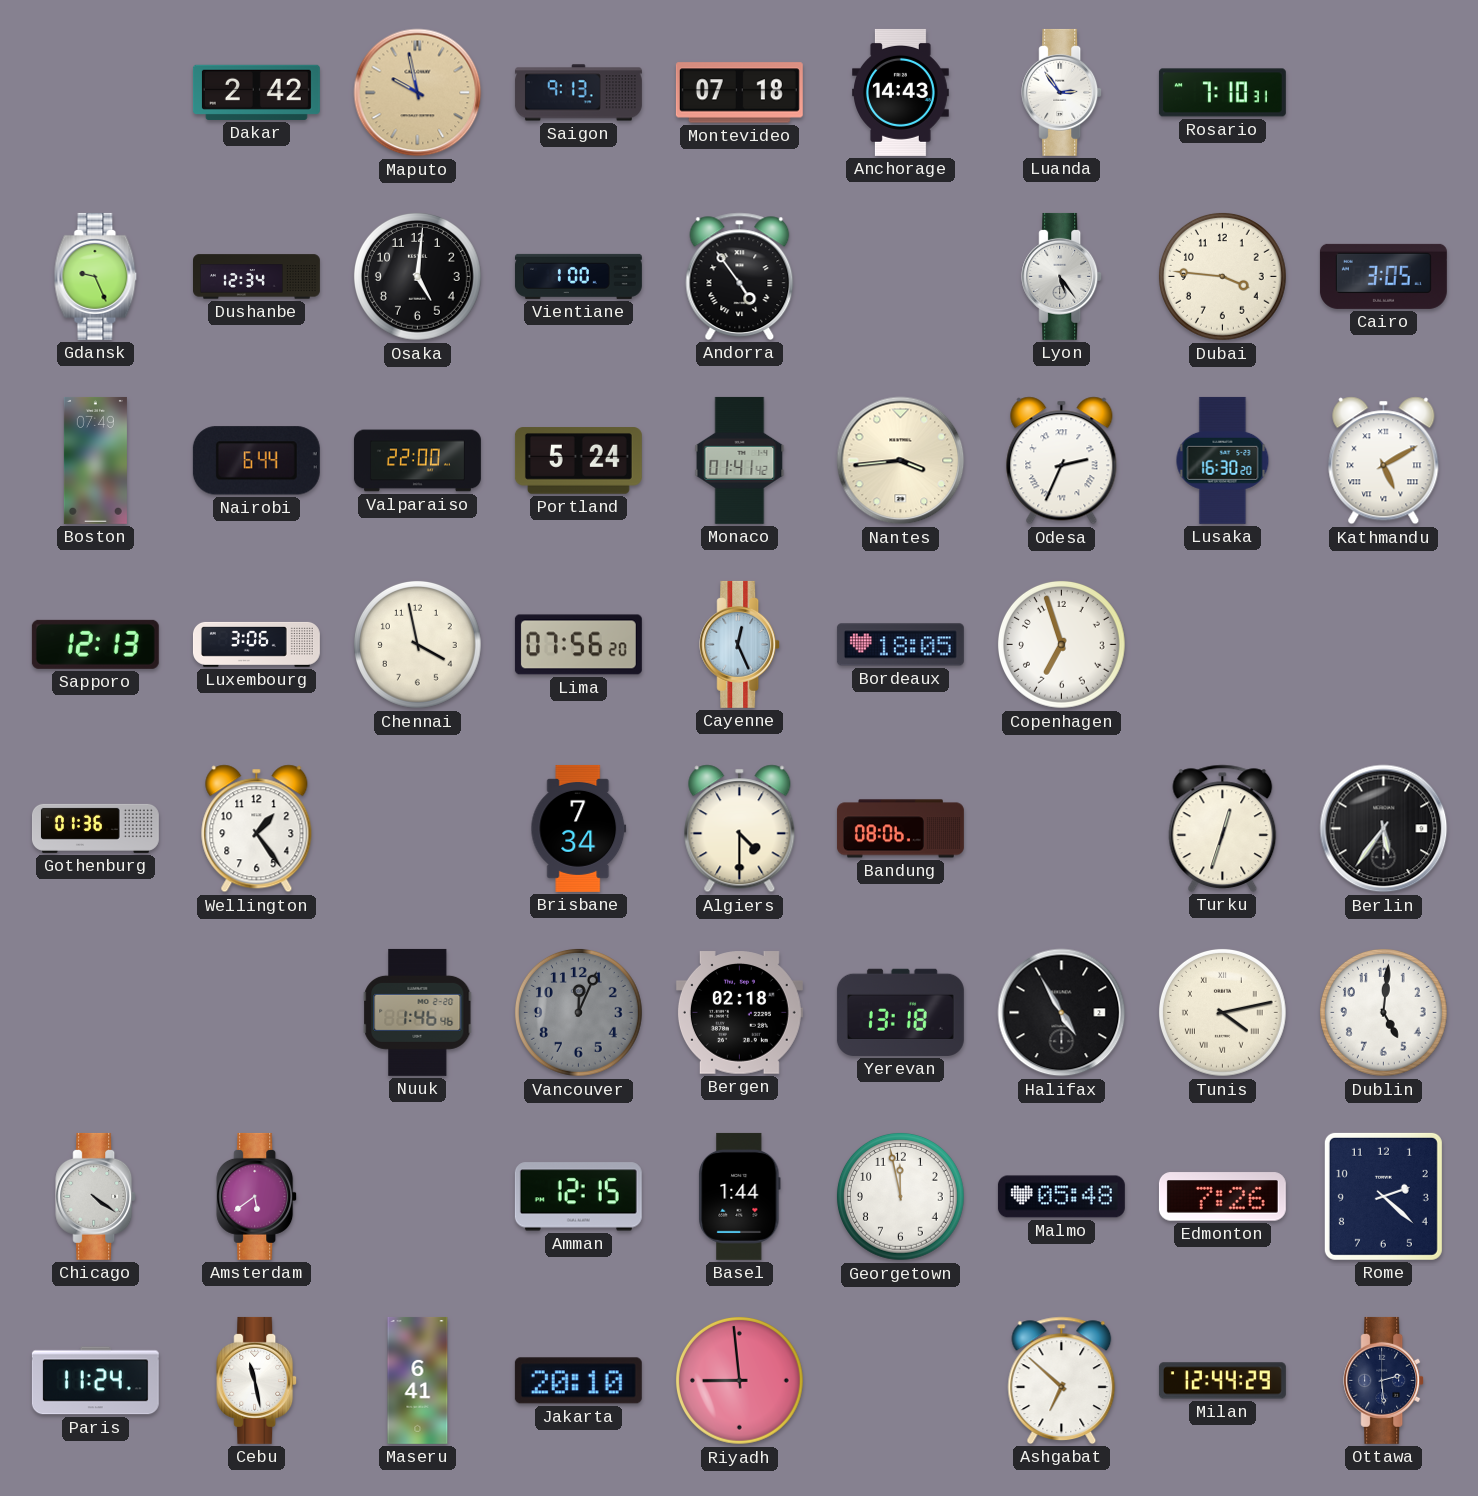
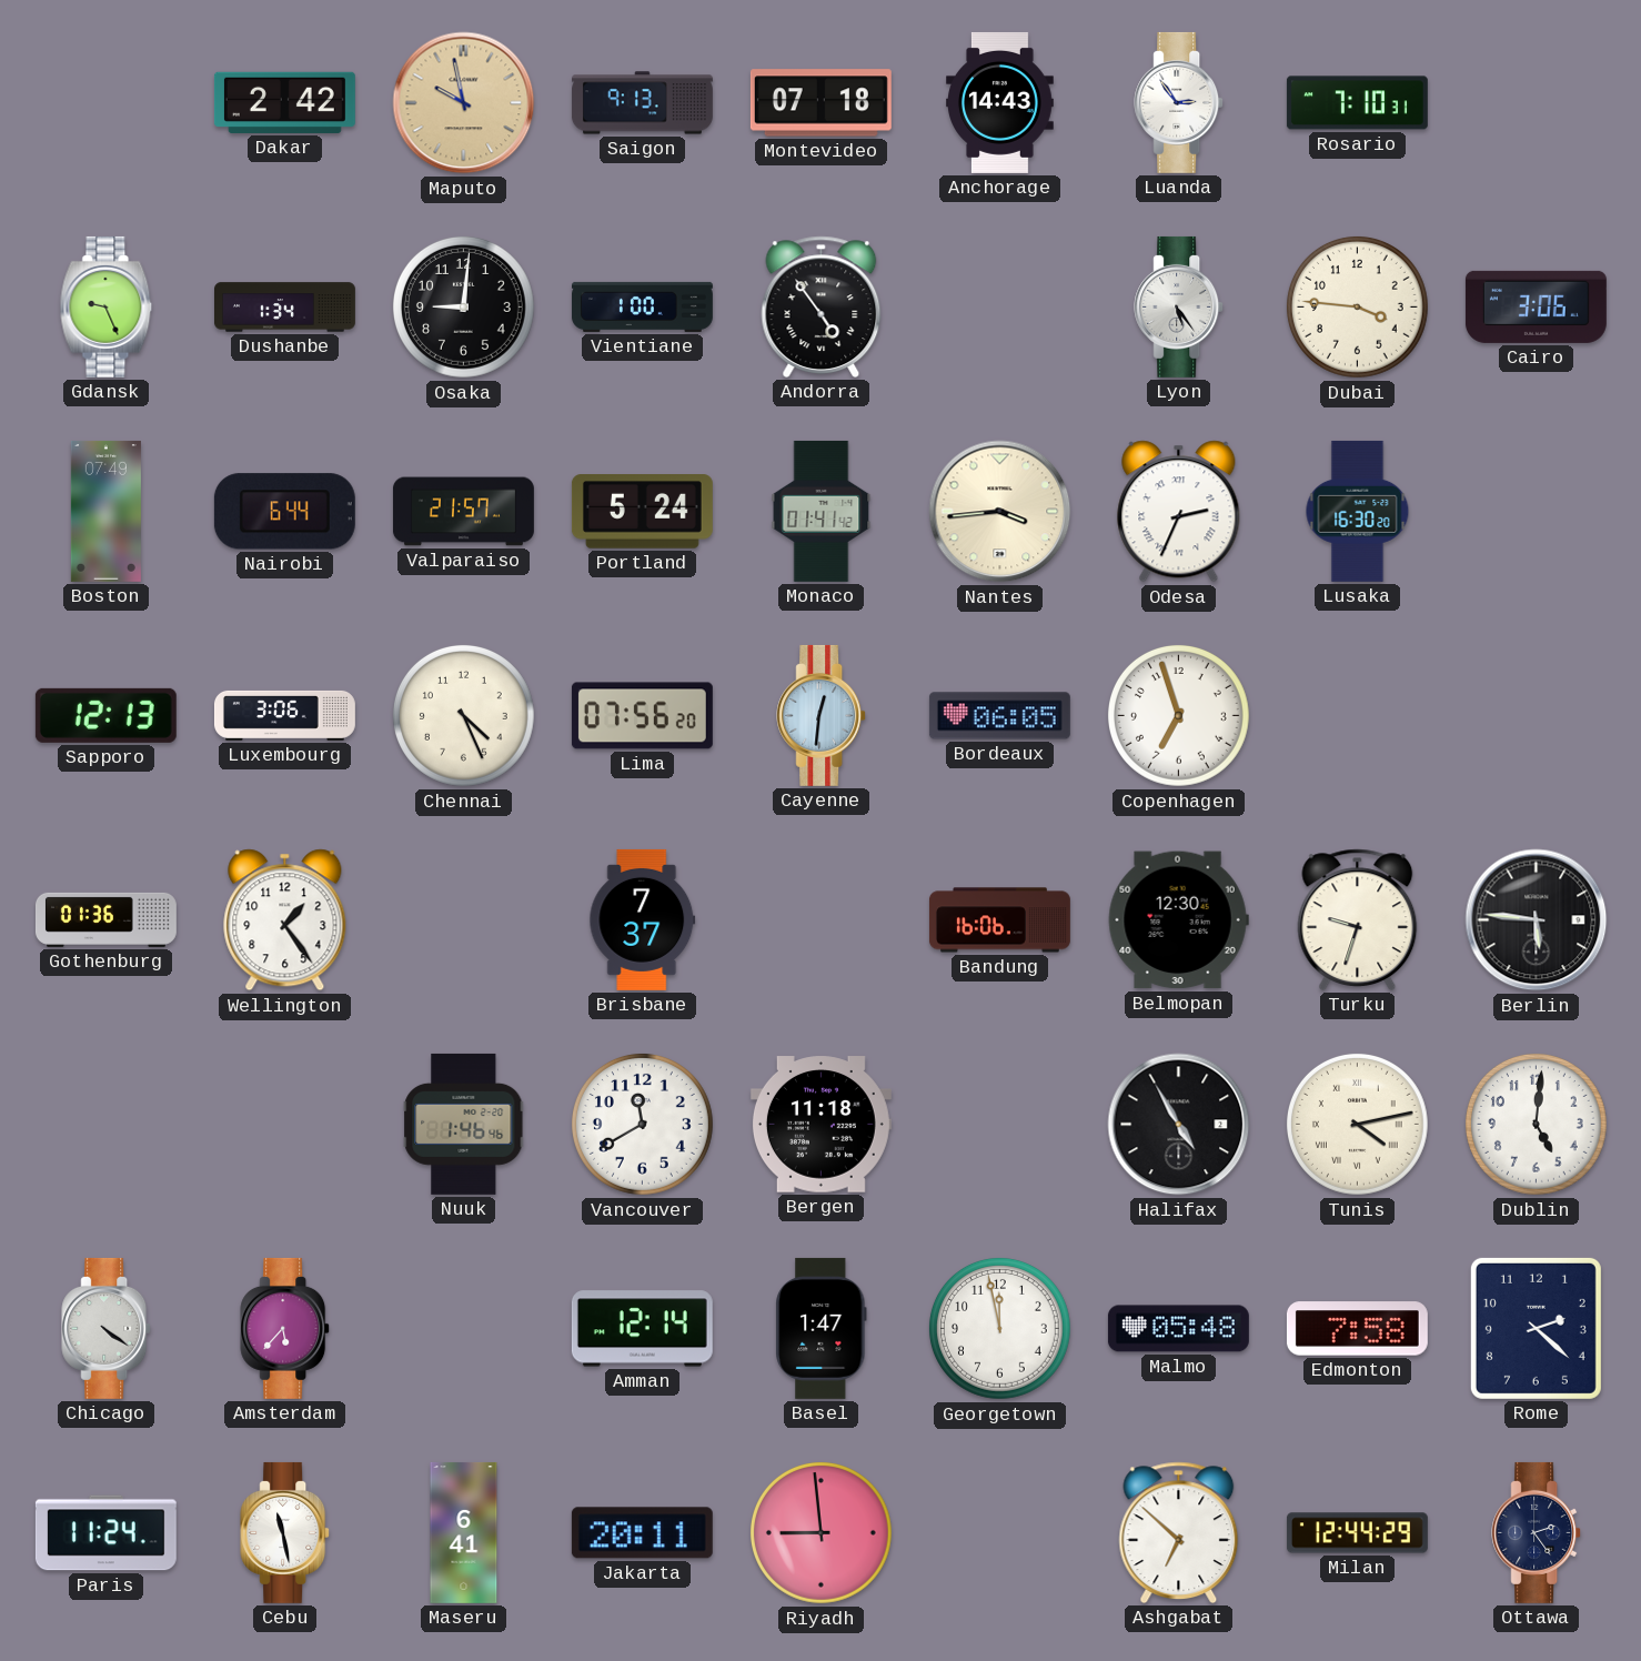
Dushanbe: 12:34 -> 1:34 (285, 308)
Osaka: 5:01 -> 9:01 (463, 306)
Cairo: 3:05 -> 3:06 (1536, 306)
Valparaiso: 22:00 -> 21:57 (463, 512)
Kathmandu: 5:10 -> none (1384, 461)
Chennai: 3:58 -> 4:26 (463, 715)
Cayenne: 12:26 -> 12:31 (822, 715)
Bordeaux: 18:05 -> 06:05 (999, 716)
Brisbane: 7:34 -> 7:37 (643, 919)
Algiers: 4:30 -> none (740, 829)
Bandung: 08:06 -> 16:06 (999, 920)
Belmopan: none -> 12:30 (1178, 920)
Turku: 12:33 -> 9:33 (1358, 919)
Berlin: 5:36 -> 5:46 (1537, 920)
Vancouver: 12:04 -> 11:40 (642, 1124)
Vancouver dial: grey -> white (642, 1124)
Bergen: 02:18 -> 11:18 (820, 1125)
Yerevan: 13:18 -> none (900, 1012)
Amsterdam: 5:39 -> 5:37 (285, 1328)
Amman: 12:15 -> 12:14 (642, 1329)
Basel: 1:44 -> 1:47 (822, 1328)
Edmonton: 7:26 -> 7:58 (1357, 1329)
Jakarta: 20:10 -> 20:11 (642, 1533)
Ottawa: 2:29 -> 2:24 (1537, 1532)
